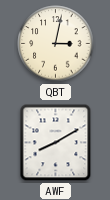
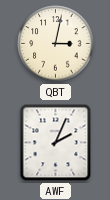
AWF: 8:10 -> 2:04 (56, 143)
